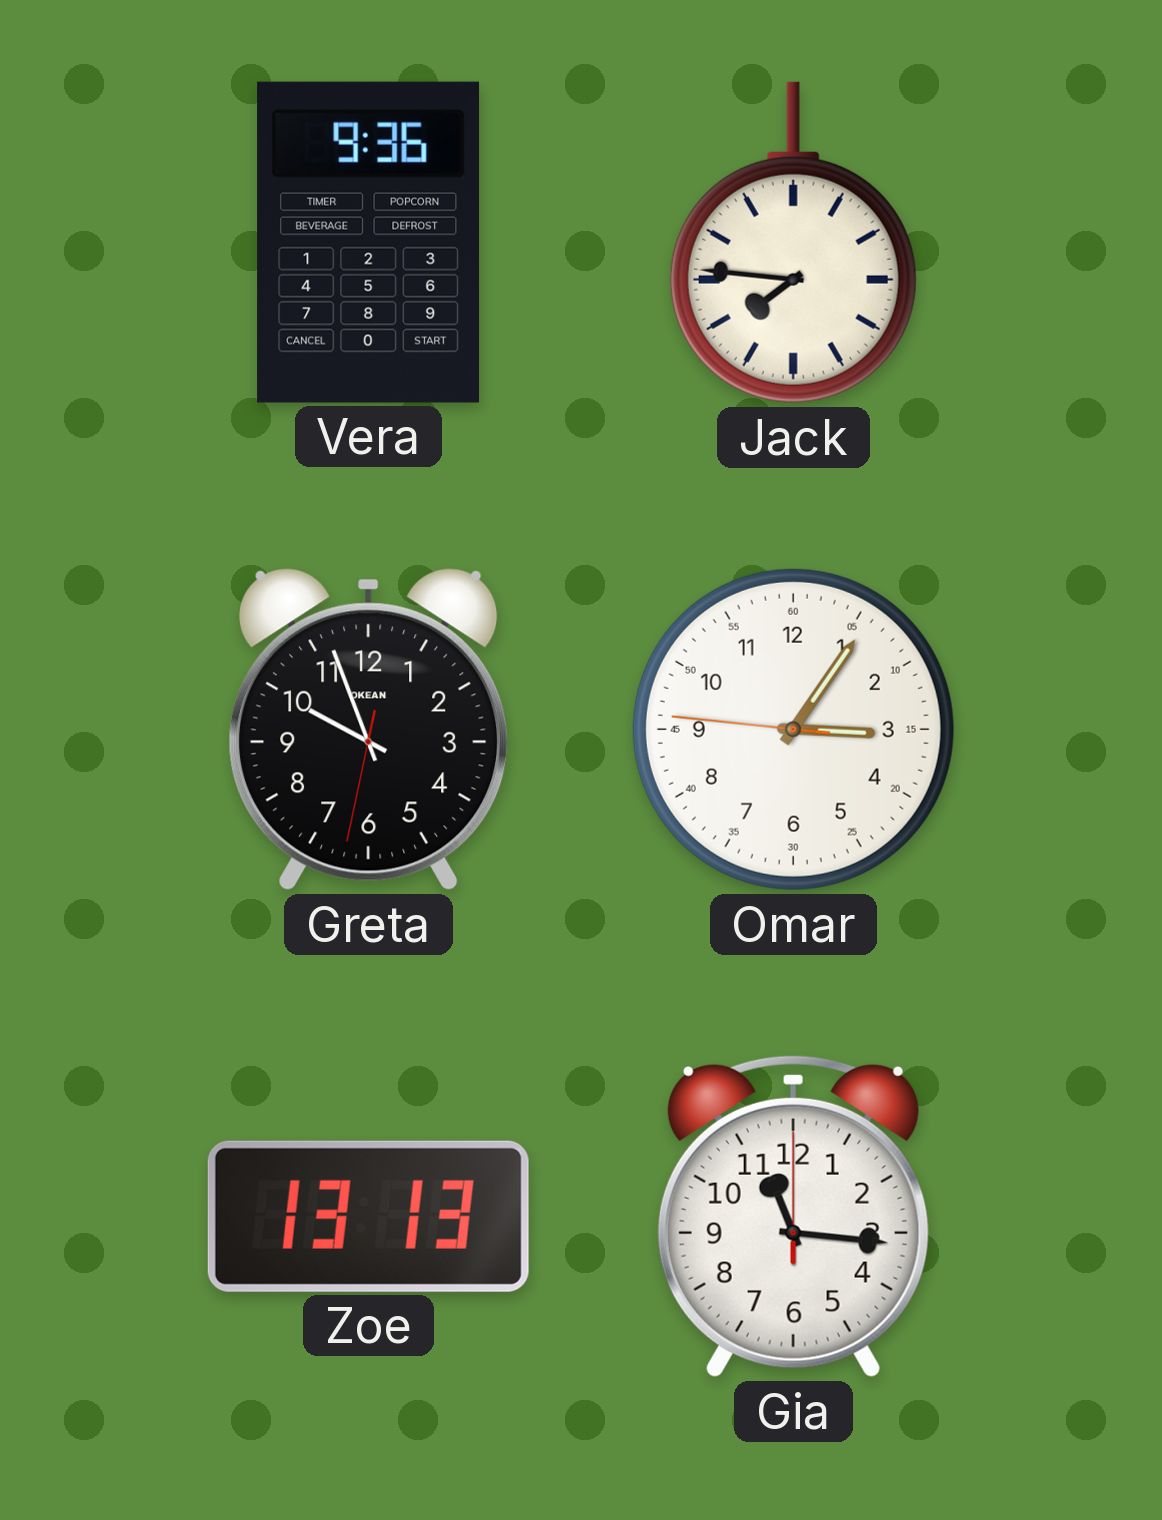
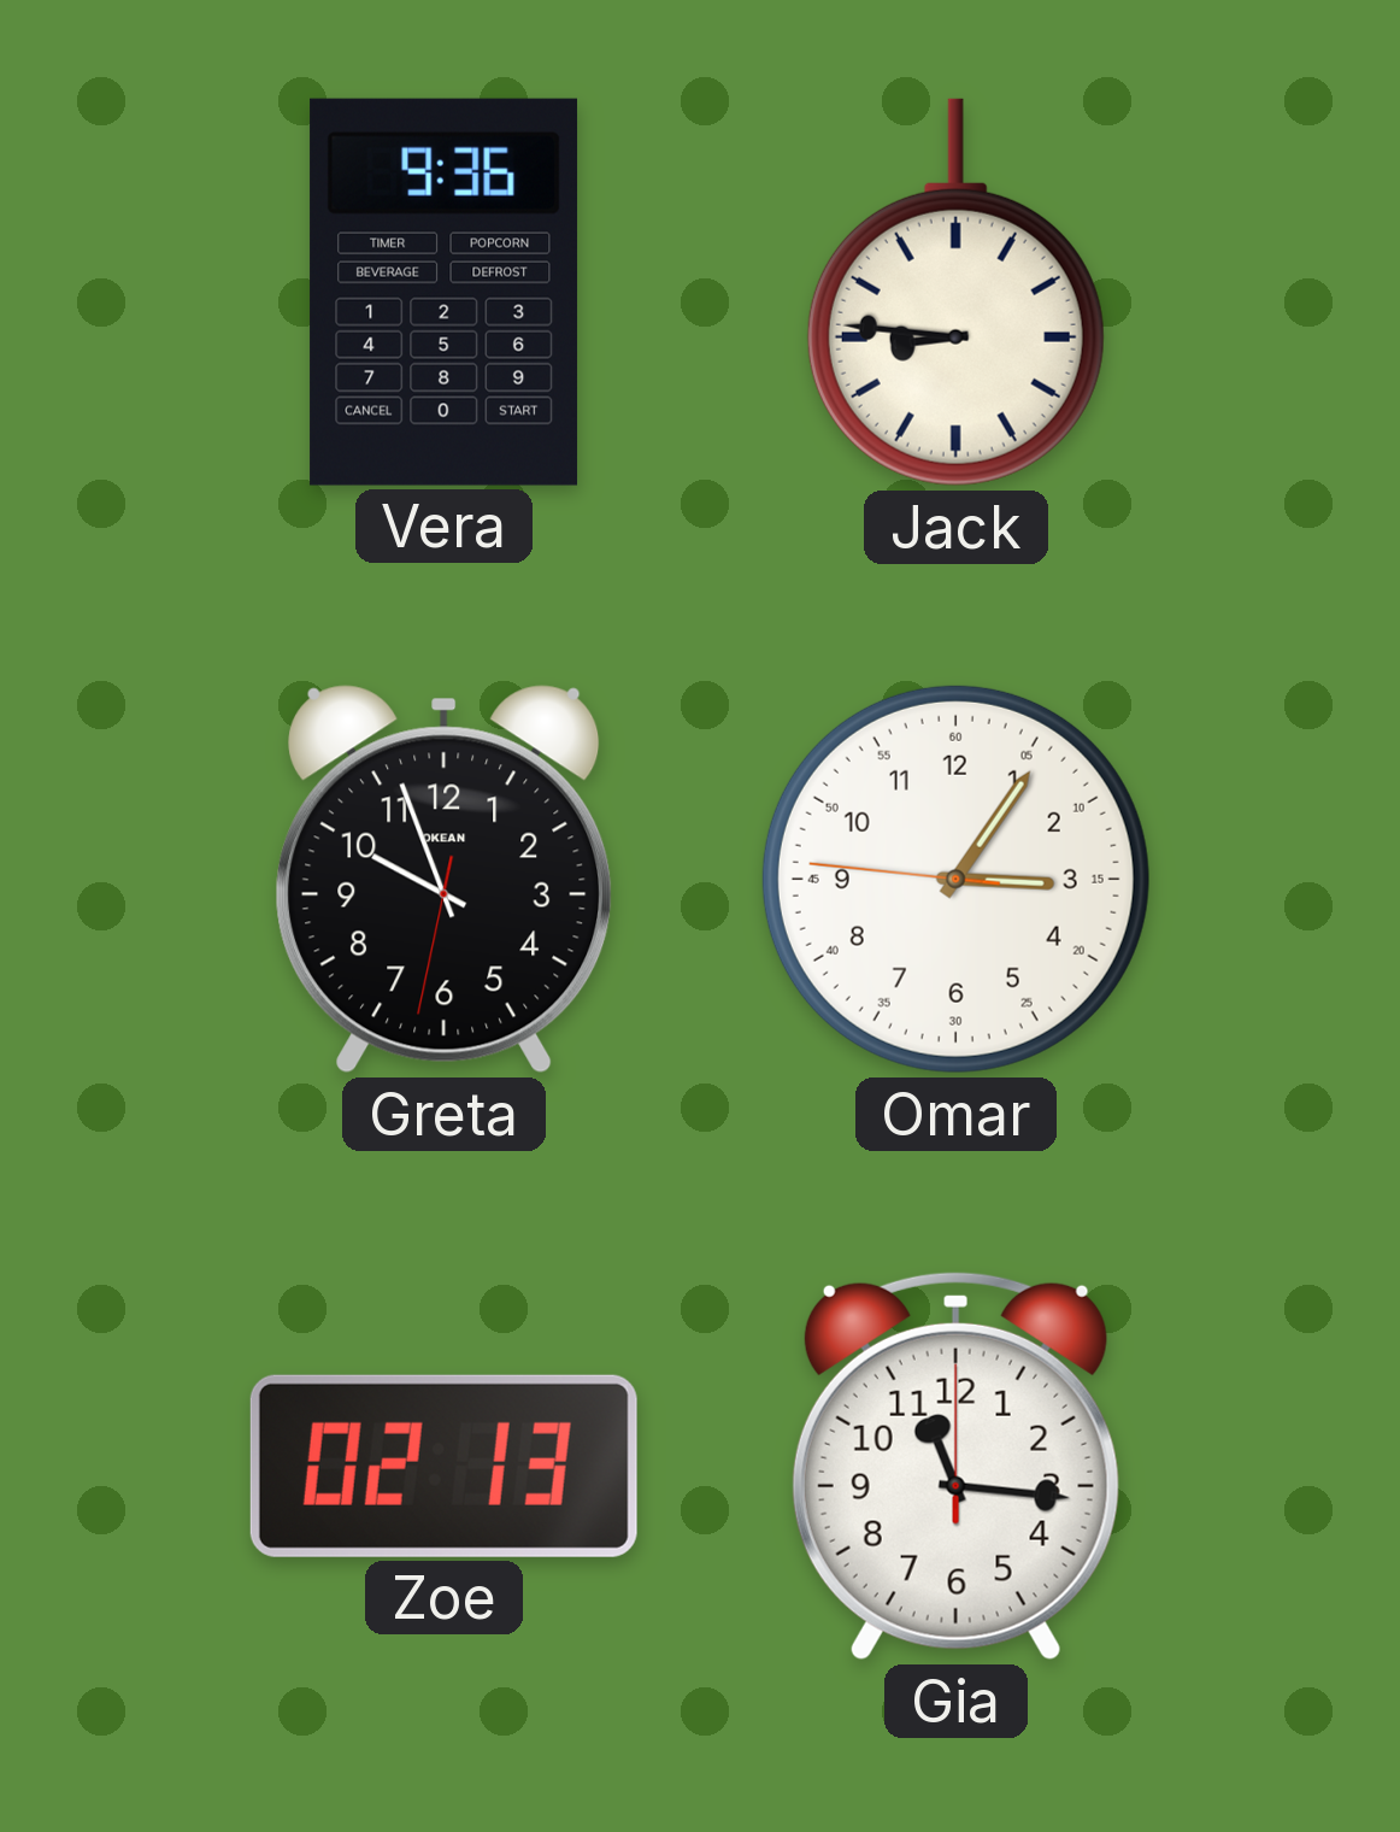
Jack: 7:46 -> 8:46 (955, 293)
Zoe: 13:13 -> 02:13 (443, 1466)
